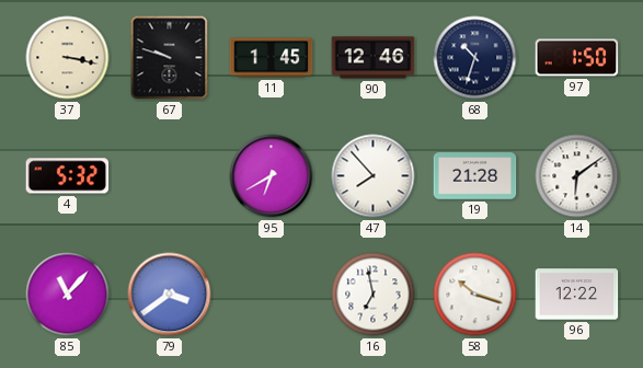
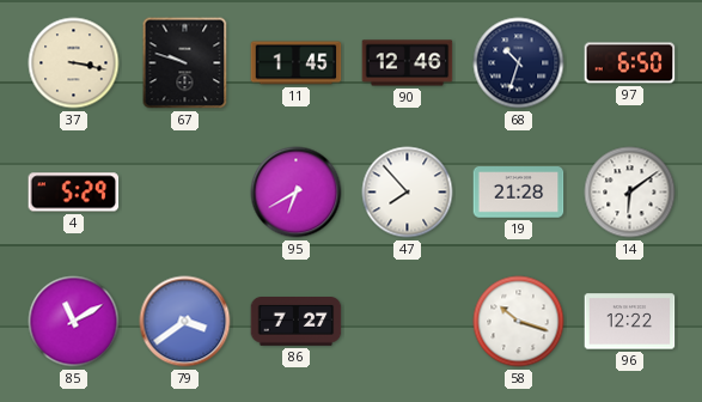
97: 1:50 -> 6:50 (630, 63)
4: 5:32 -> 5:29 (74, 193)
85: 11:07 -> 11:10 (74, 322)
86: none -> 7:27 (297, 322)
16: 6:58 -> none (374, 295)
